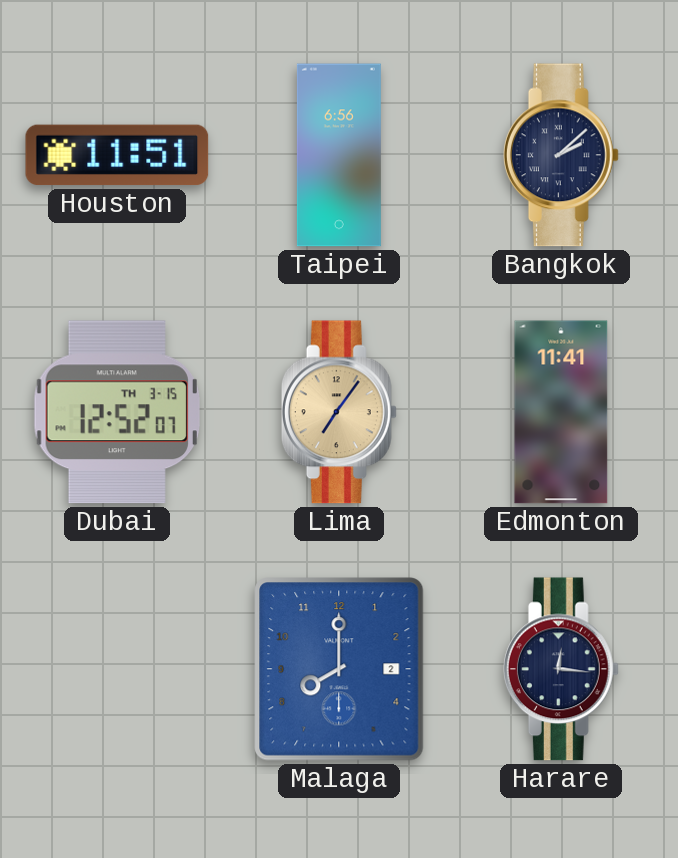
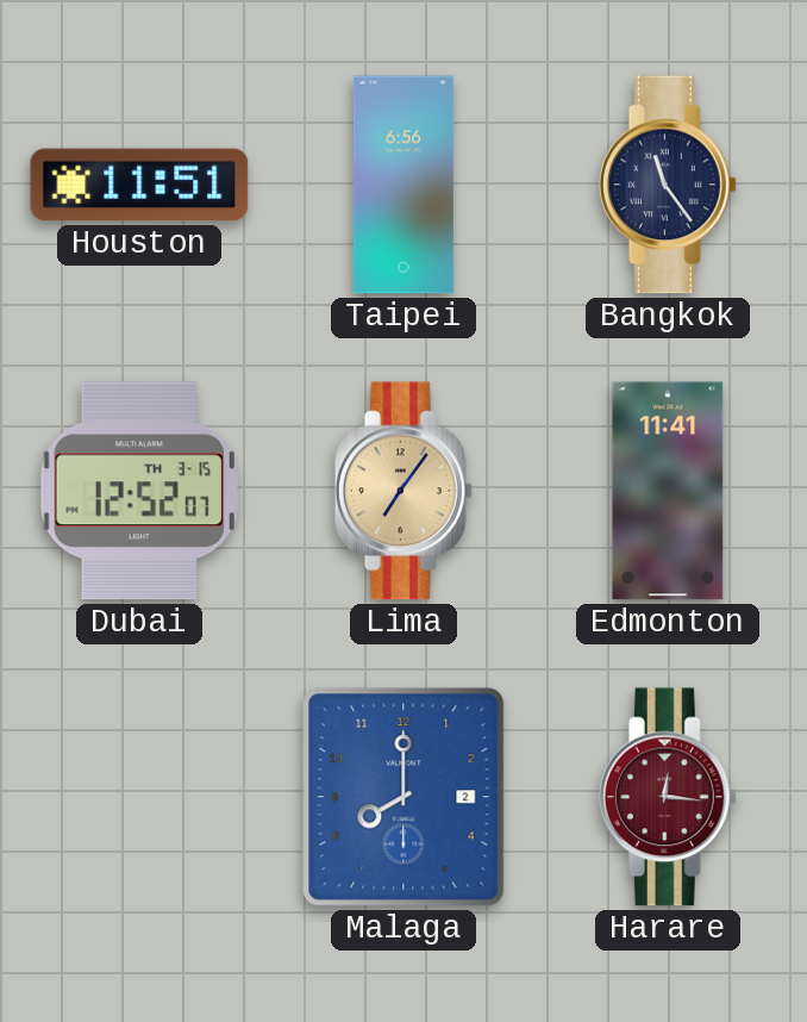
Bangkok: 2:08 -> 11:24 (668, 185)
Harare dial: navy -> burgundy (668, 797)
